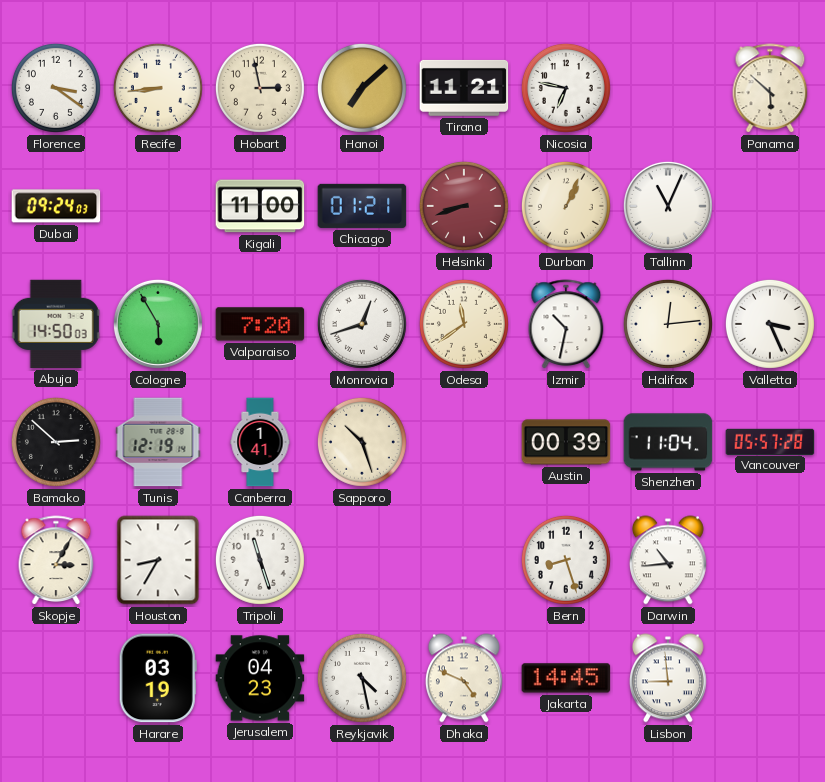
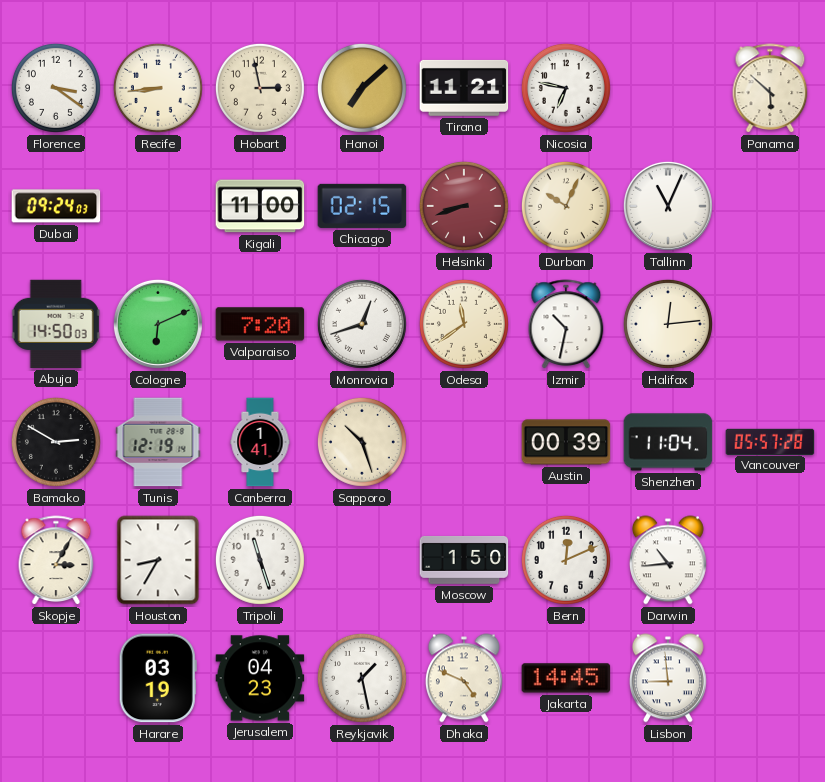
Chicago: 01:21 -> 02:15 (362, 206)
Durban: 1:04 -> 10:04 (566, 206)
Cologne: 5:55 -> 6:11 (158, 324)
Valletta: 3:26 -> none (770, 324)
Bamako: 2:52 -> 2:50 (56, 442)
Moscow: none -> 1:50 (464, 560)
Bern: 8:27 -> 12:11 (566, 560)
Reykjavik: 4:28 -> 1:28 (362, 678)
